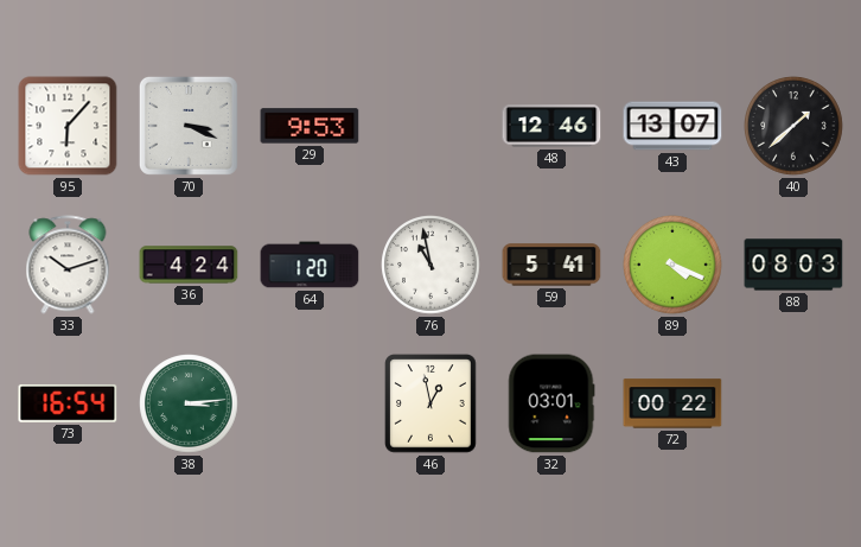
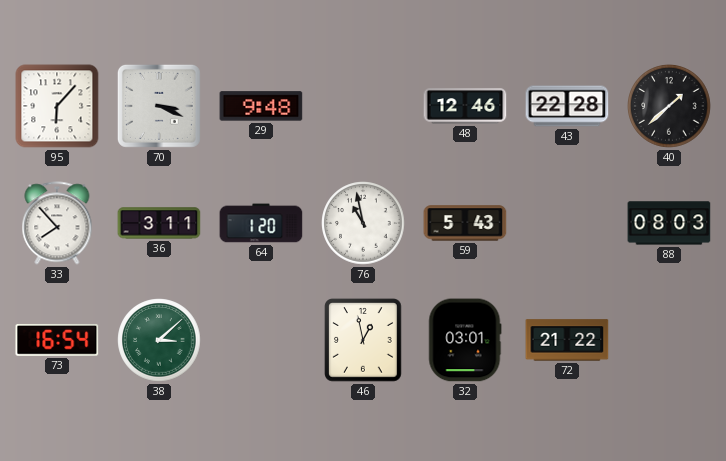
29: 9:53 -> 9:48 (261, 106)
43: 13:07 -> 22:28 (567, 106)
33: 10:12 -> 7:53 (57, 223)
36: 4:24 -> 3:11 (159, 223)
59: 5:41 -> 5:43 (465, 223)
89: 4:19 -> none (672, 265)
38: 3:14 -> 3:08 (159, 340)
72: 00:22 -> 21:22 (567, 340)
